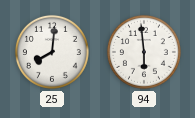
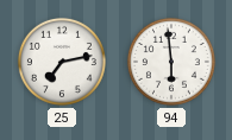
25: 8:01 -> 7:13 (62, 62)
